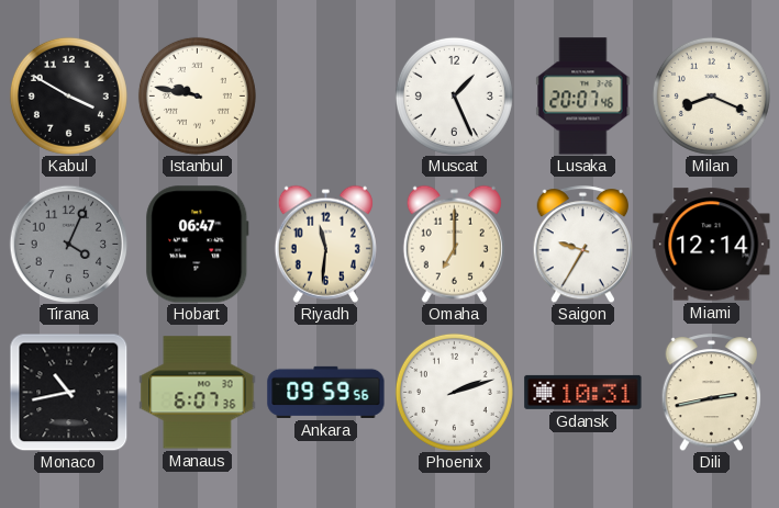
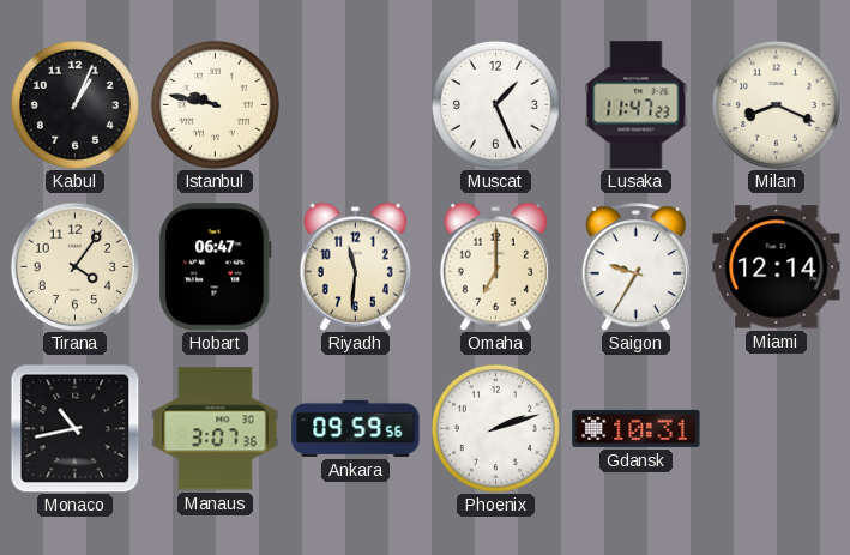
Kabul: 3:50 -> 1:04 (74, 104)
Lusaka: 20:07 -> 11:47 (637, 105)
Tirana: 4:04 -> 4:06 (74, 266)
Tirana dial: grey -> cream (74, 266)
Manaus: 6:07 -> 3:07 (216, 429)
Dili: 2:43 -> none (712, 393)
